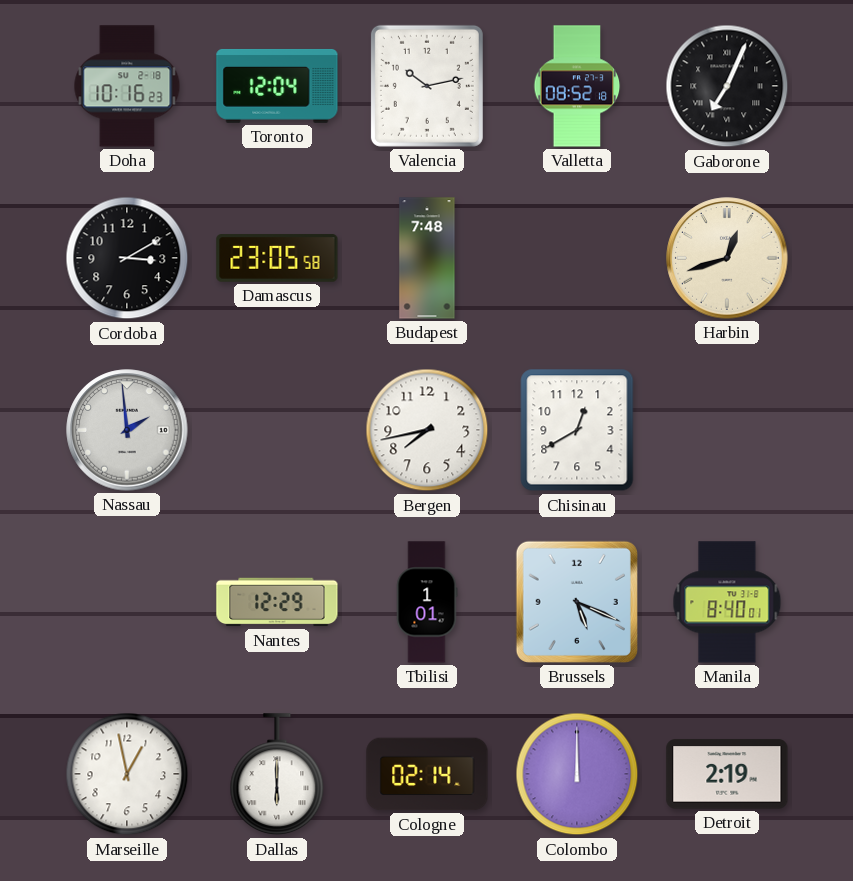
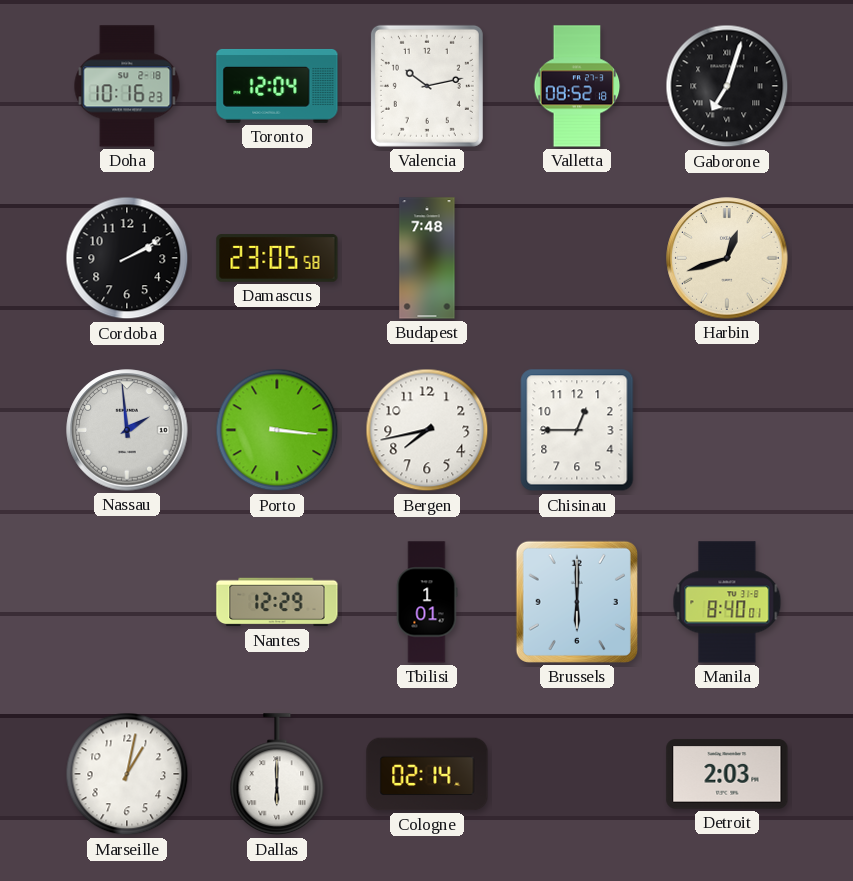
Gaborone: 7:04 -> 7:03 (727, 86)
Cordoba: 3:10 -> 2:10 (127, 258)
Porto: none -> 3:16 (277, 430)
Chisinau: 12:40 -> 12:45 (577, 430)
Brussels: 5:19 -> 6:00 (577, 602)
Marseille: 12:58 -> 1:02 (127, 774)
Colombo: 12:00 -> none (577, 774)
Detroit: 2:19 -> 2:03 (727, 774)
